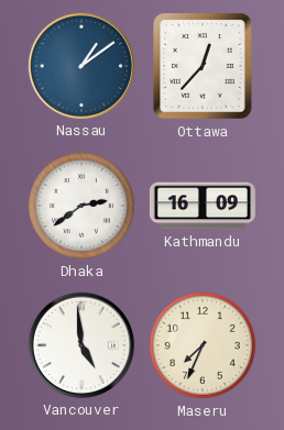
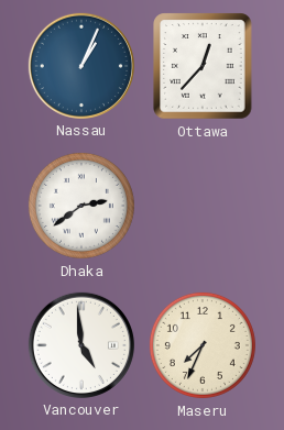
Nassau: 1:09 -> 1:04 (81, 66)
Kathmandu: 16:09 -> none (203, 206)
